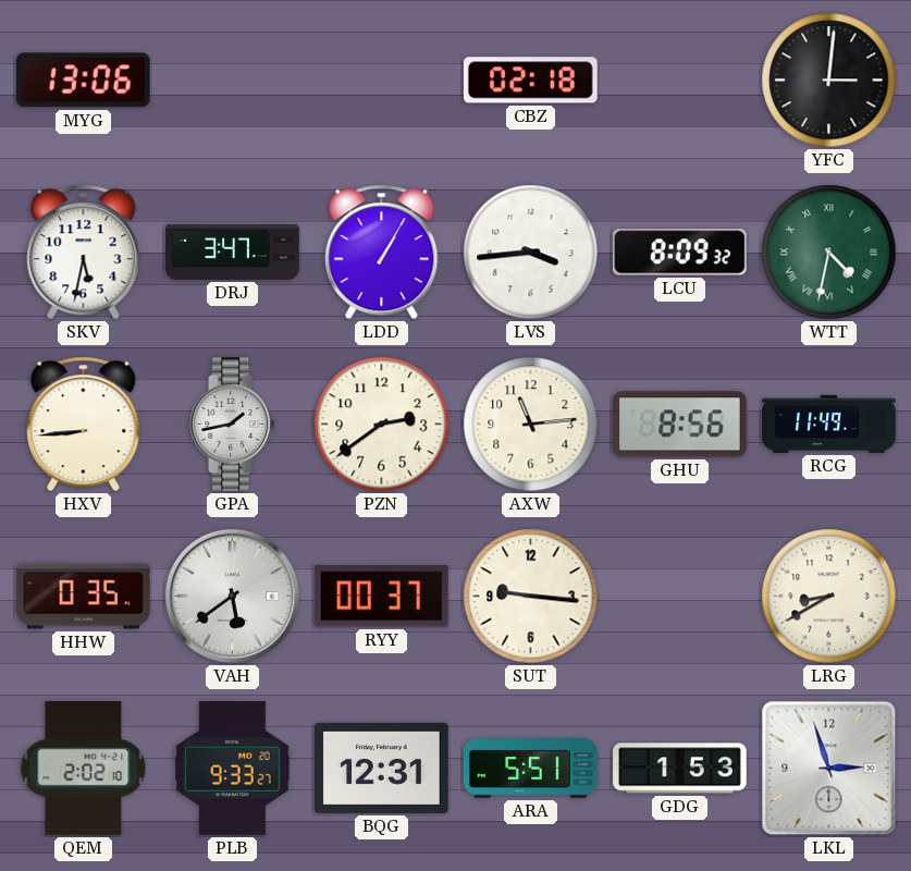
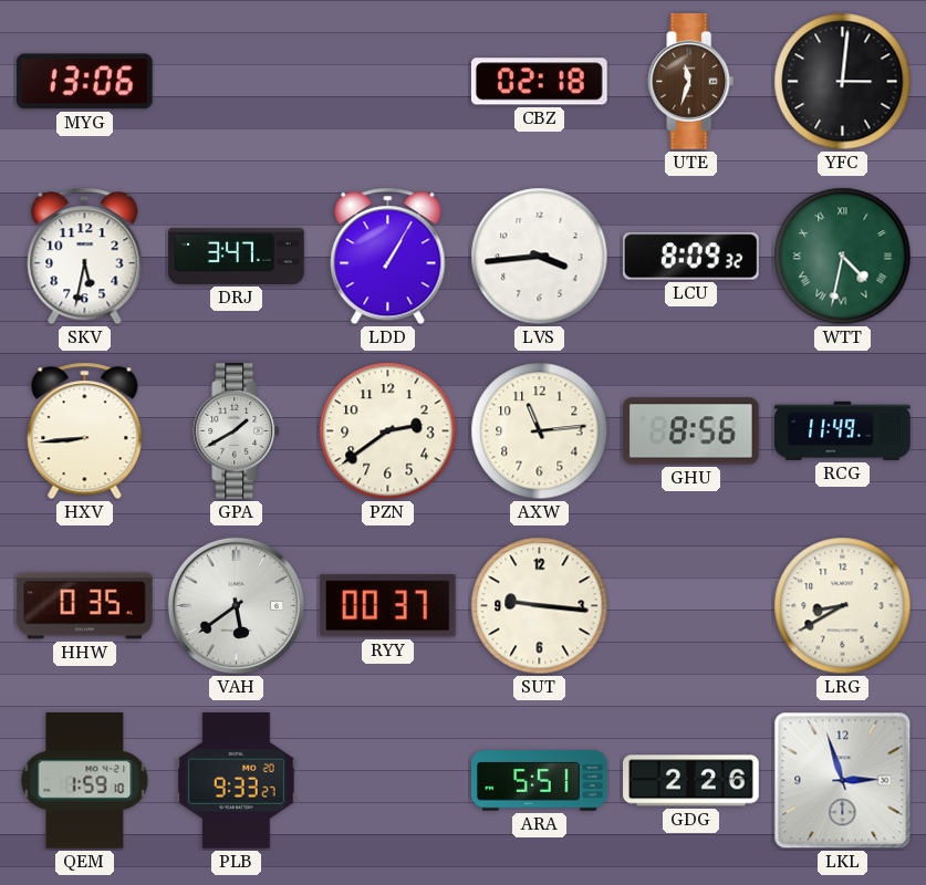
UTE: none -> 11:33 (691, 82)
GPA: 1:43 -> 1:40 (237, 431)
QEM: 2:02 -> 1:59 (85, 781)
BQG: 12:31 -> none (382, 768)
GDG: 1:53 -> 2:26 (691, 781)
